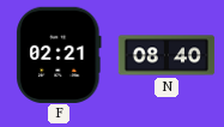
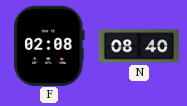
F: 02:21 -> 02:08 (49, 45)
